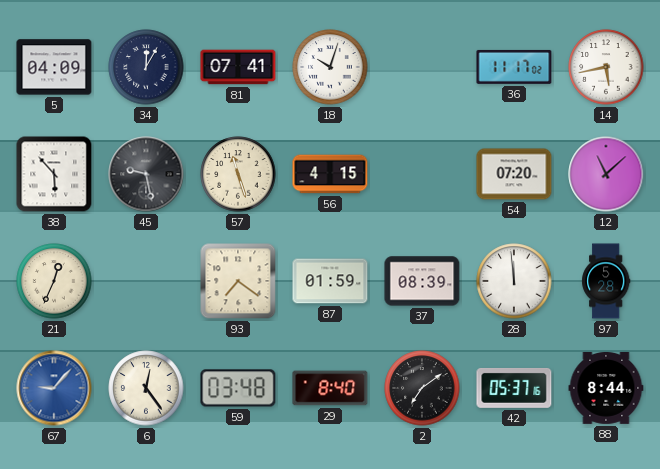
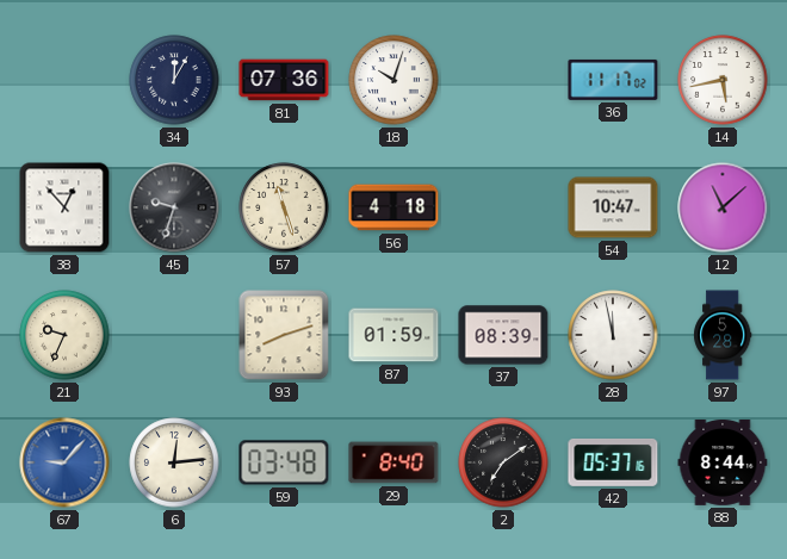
5: 04:09 -> none (54, 67)
81: 07:41 -> 07:36 (284, 80)
38: 5:53 -> 12:53 (64, 207)
45: 9:28 -> 9:33 (174, 207)
56: 4:15 -> 4:18 (393, 207)
54: 07:20 -> 10:47 (613, 207)
21: 12:34 -> 9:34 (64, 335)
93: 7:21 -> 8:12 (284, 335)
28: 11:59 -> 11:58 (613, 335)
6: 12:24 -> 12:14 (174, 462)
